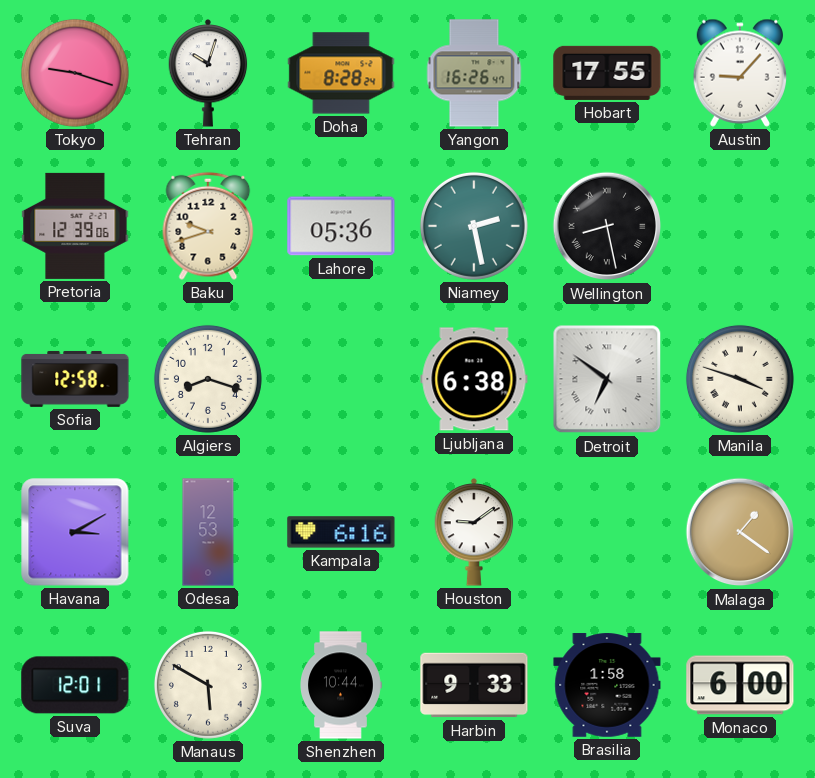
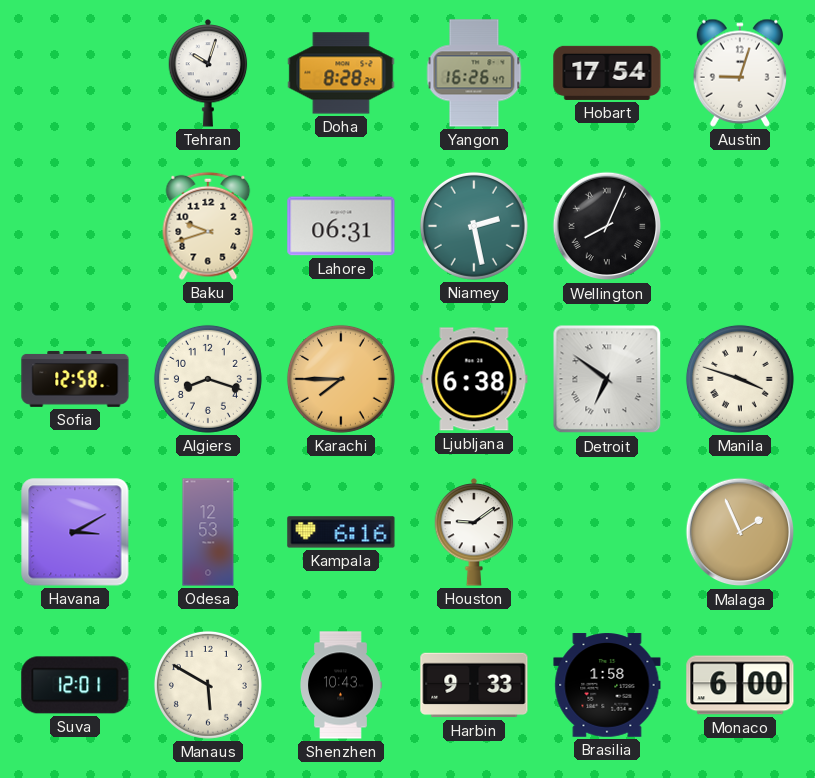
Tokyo: 9:18 -> none (75, 73)
Hobart: 17:55 -> 17:54 (607, 73)
Austin: 9:07 -> 9:03 (739, 73)
Pretoria: 12:39 -> none (75, 226)
Lahore: 05:36 -> 06:31 (341, 226)
Wellington: 8:28 -> 8:04 (607, 226)
Karachi: none -> 7:45 (341, 379)
Malaga: 1:21 -> 1:56 (740, 532)
Shenzhen: 10:44 -> 10:43 (341, 685)
